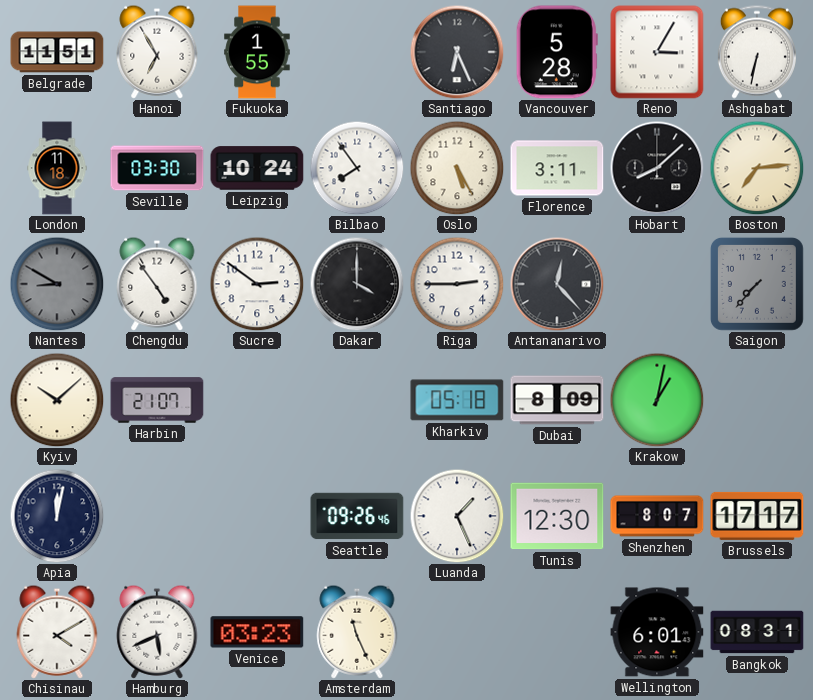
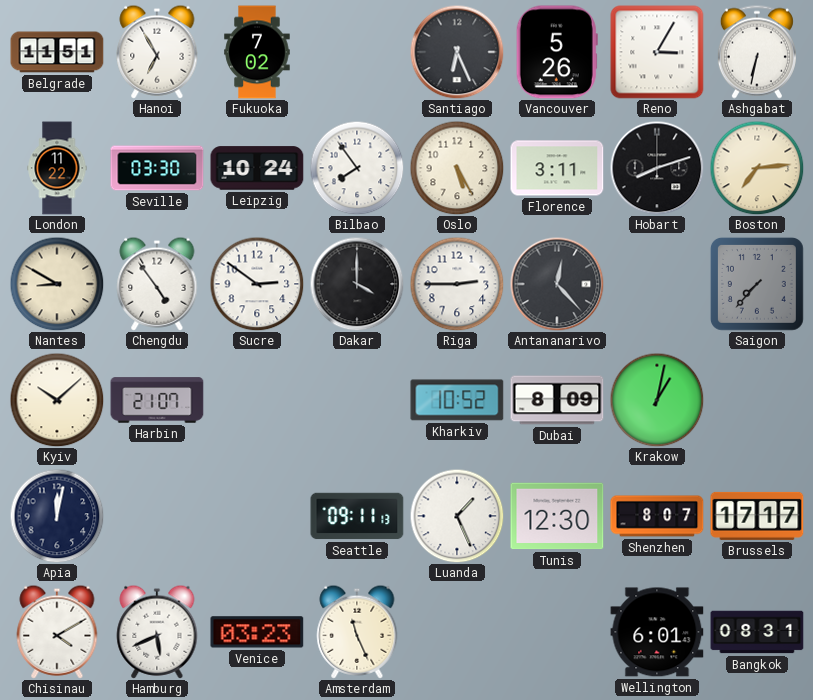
Fukuoka: 1:55 -> 7:02 (257, 52)
Vancouver: 5:28 -> 5:26 (557, 52)
London: 11:18 -> 11:22 (57, 168)
Hobart: 8:08 -> 8:12 (657, 168)
Nantes dial: grey -> cream (57, 284)
Kharkiv: 05:18 -> 10:52 (457, 400)
Seattle: 09:26 -> 09:11 (357, 516)
